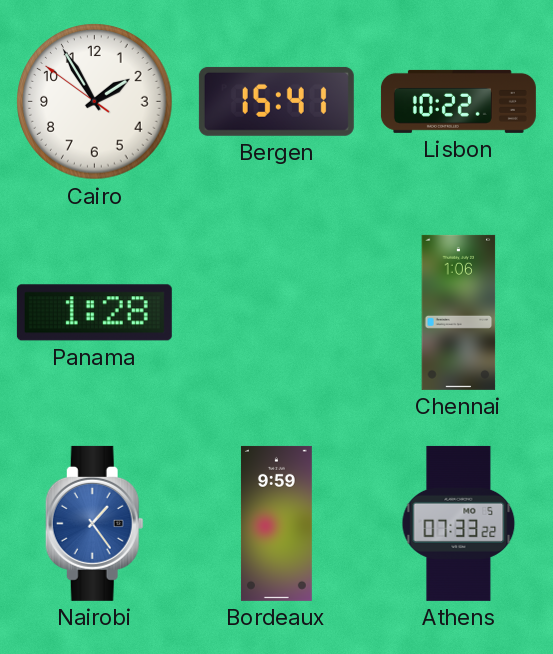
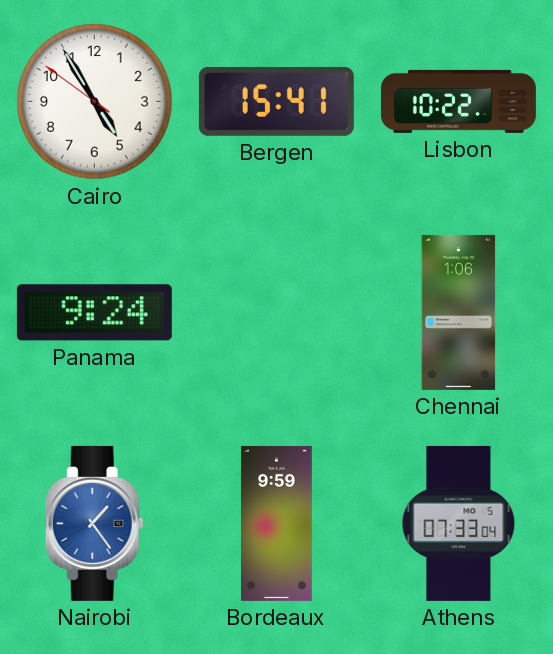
Cairo: 1:54 -> 4:54 (95, 102)
Panama: 1:28 -> 9:24 (94, 313)
Athens: 07:33:22 -> 07:33:04 (459, 523)
